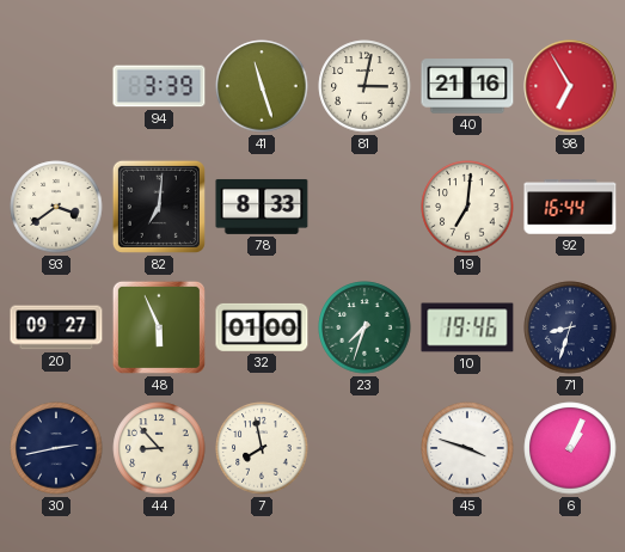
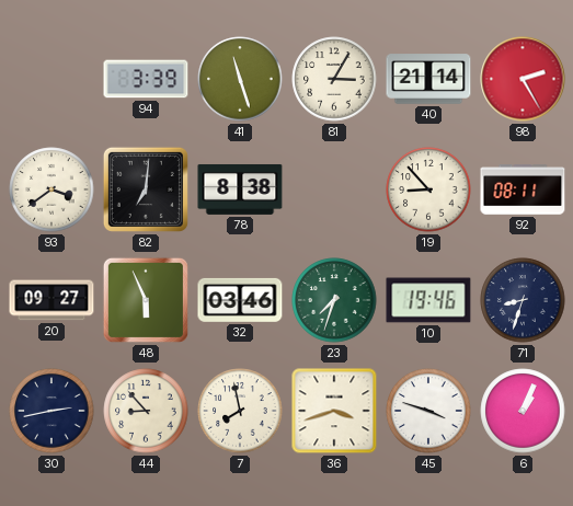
81: 3:02 -> 3:05 (334, 79)
40: 21:16 -> 21:14 (428, 79)
98: 6:55 -> 2:25 (523, 79)
78: 8:33 -> 8:38 (240, 189)
19: 7:01 -> 8:53 (428, 189)
92: 16:44 -> 08:11 (523, 189)
32: 01:00 -> 03:46 (240, 300)
36: none -> 3:42 (334, 411)
